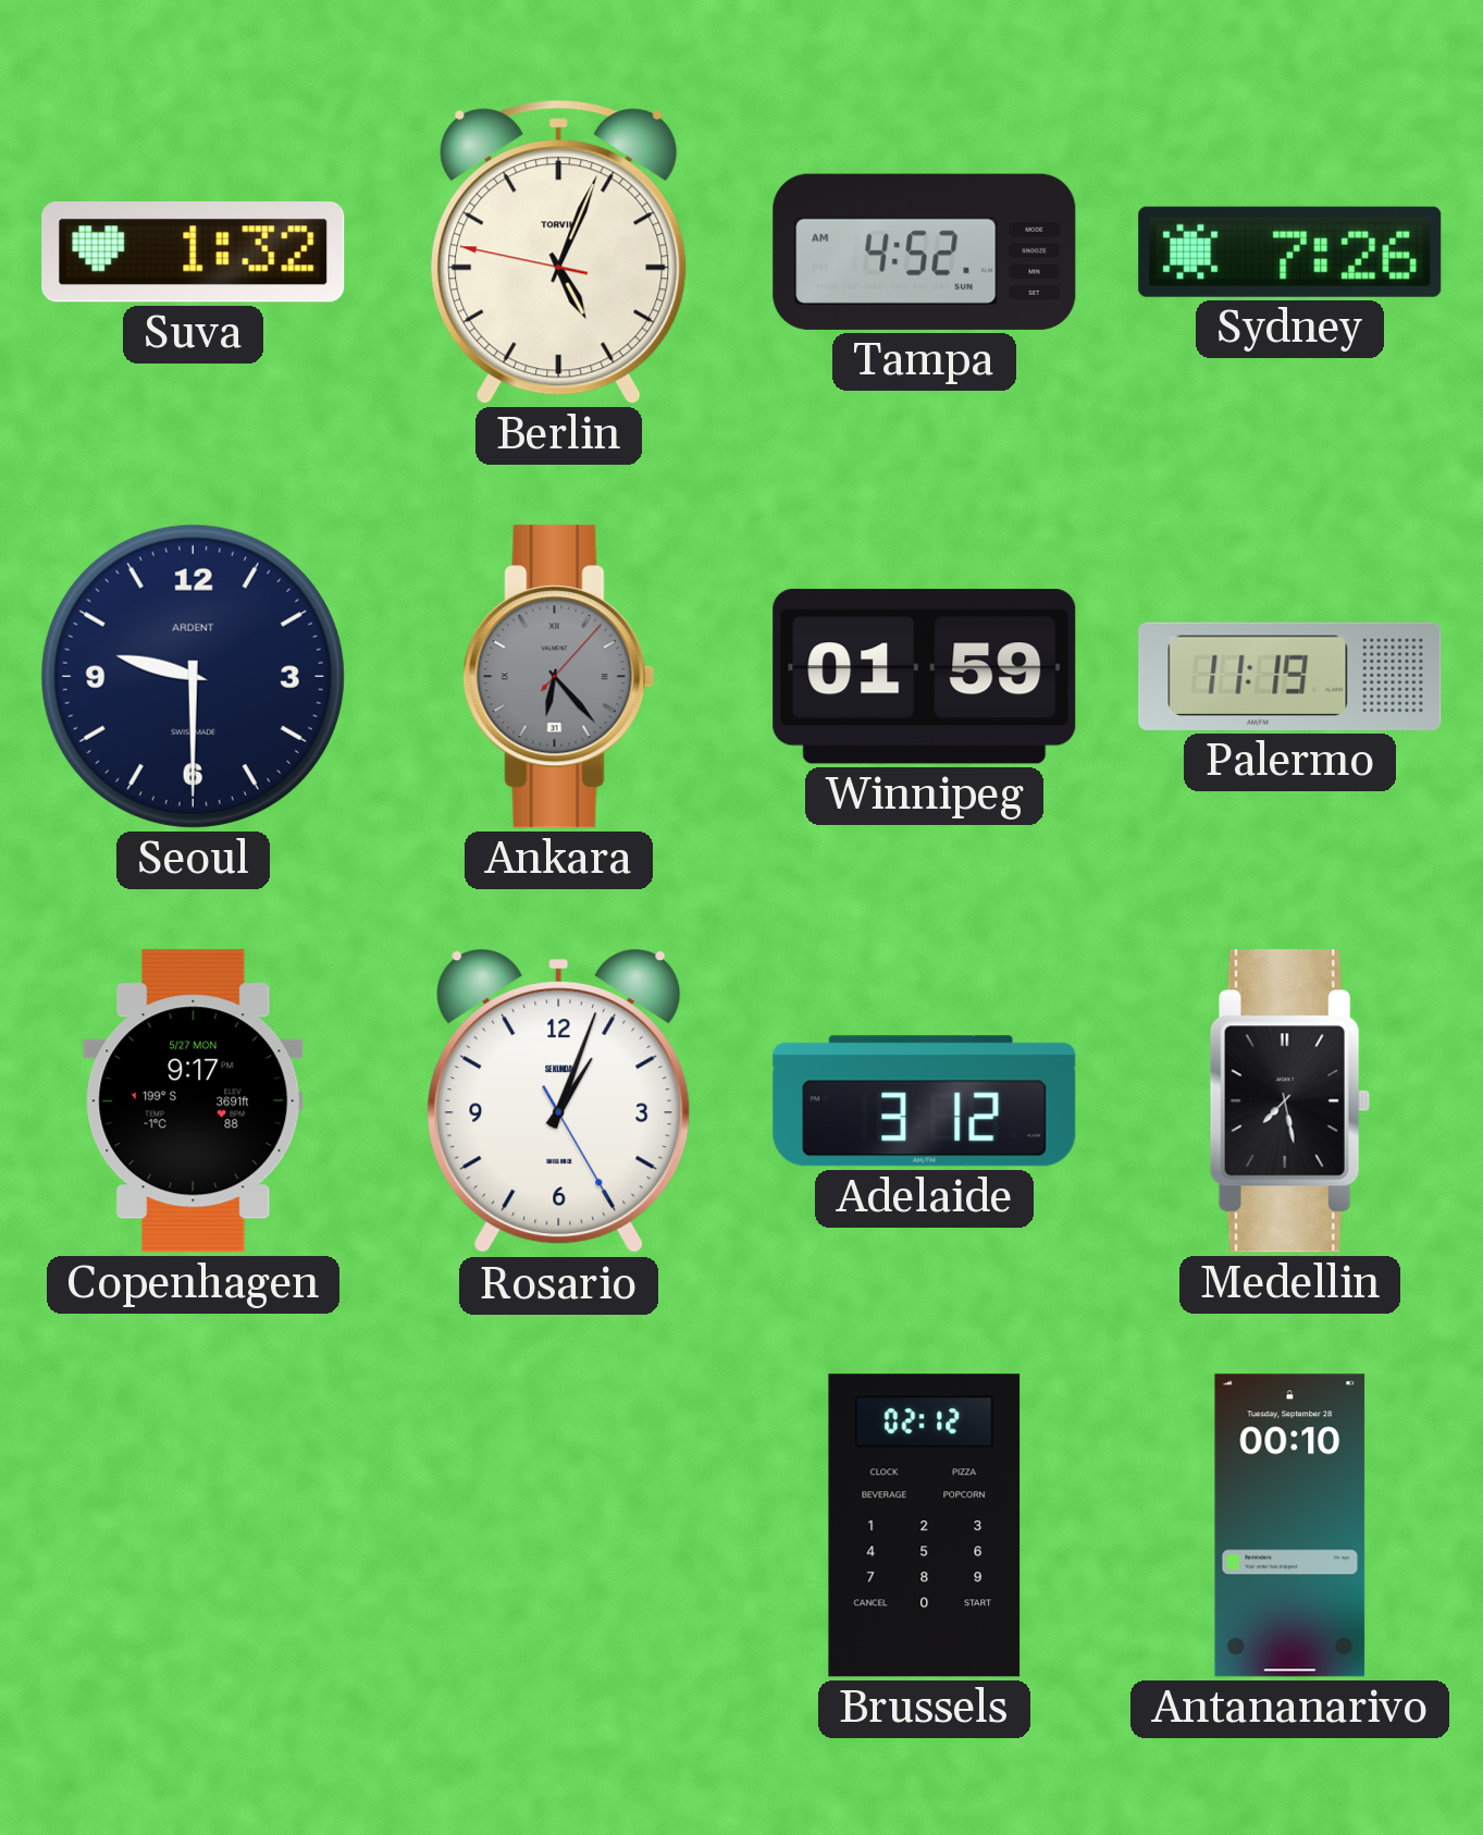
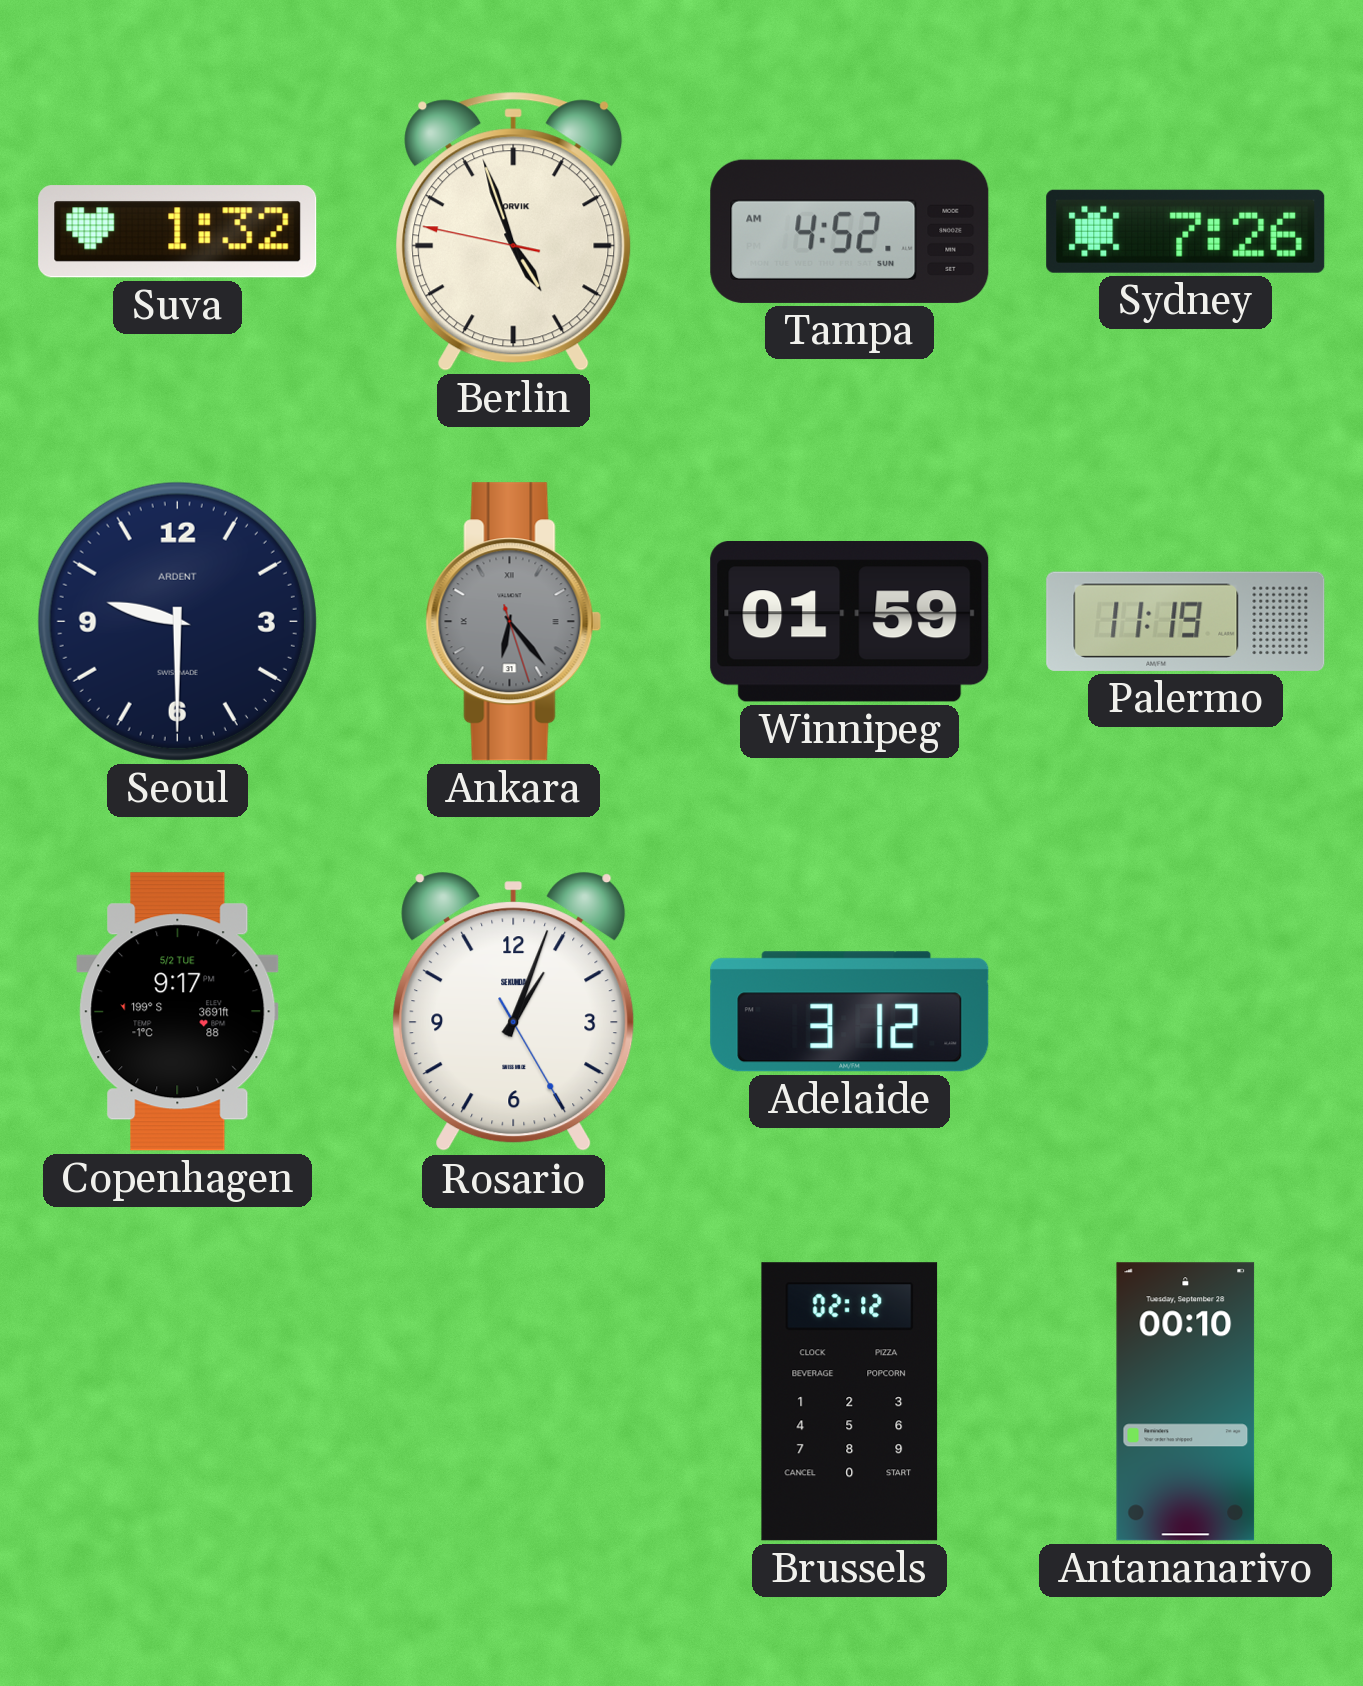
Berlin: 5:03 -> 4:56 (514, 231)
Ankara: 6:23:07 -> 6:23:27 (514, 622)
Copenhagen date: 5/27 MON -> 5/2 TUE (178, 1012)
Medellin: 7:28 -> none (1289, 1101)
